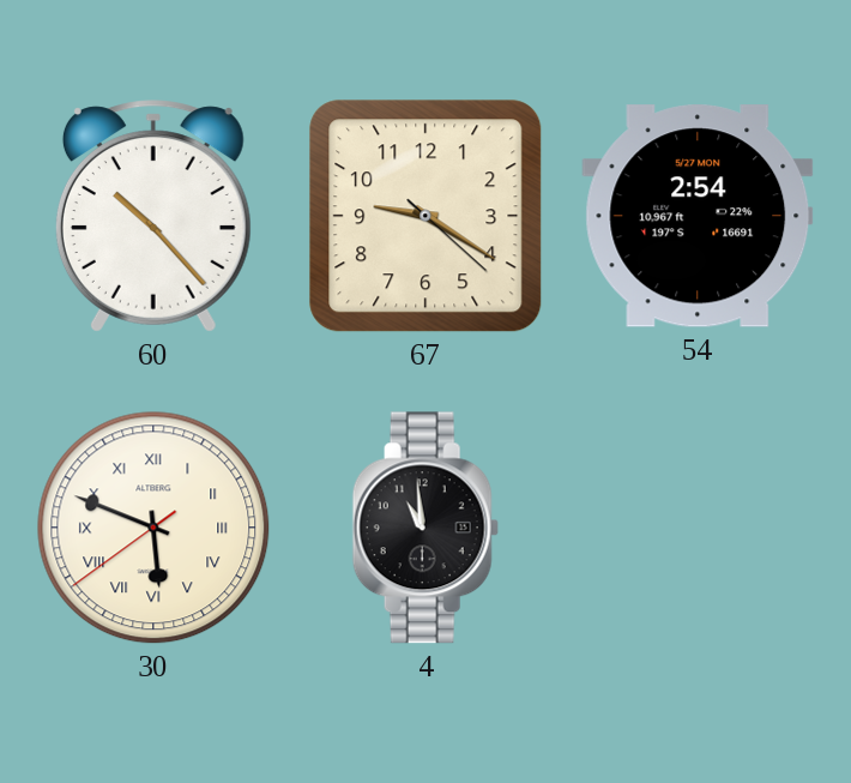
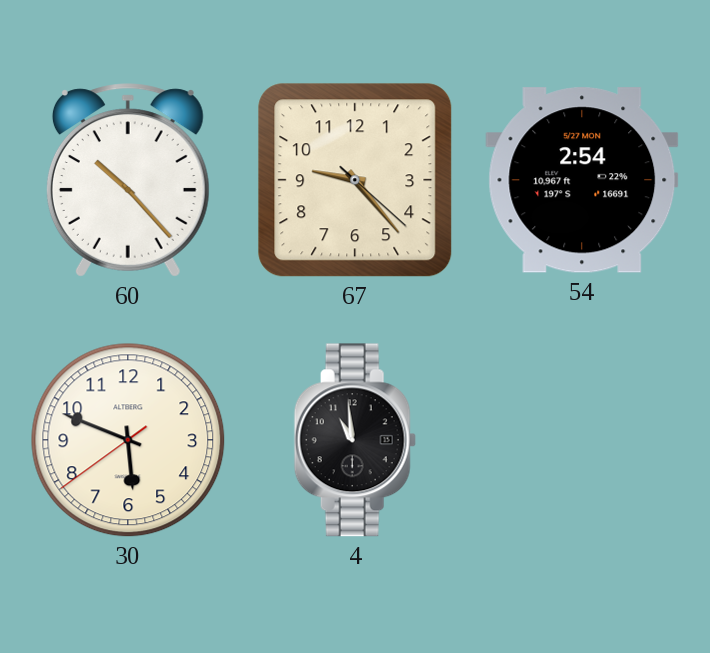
67: 9:20 -> 9:23 (355, 180)
30 numerals: Roman -> Arabic (128, 440)
